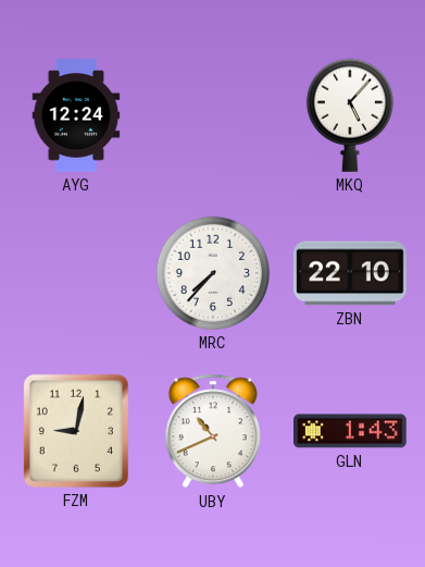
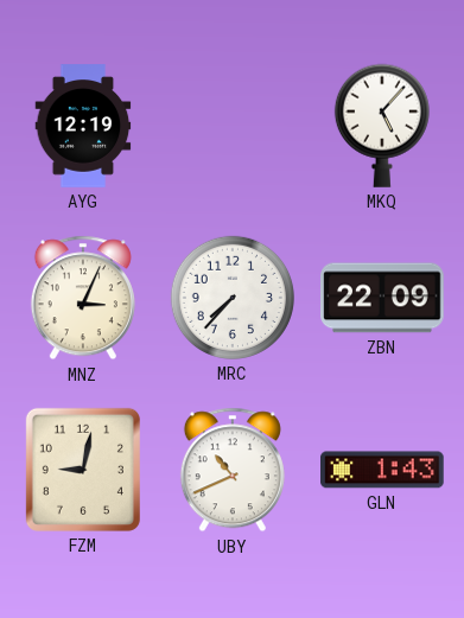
AYG: 12:24 -> 12:19 (83, 126)
MNZ: none -> 3:04 (83, 298)
ZBN: 22:10 -> 22:09 (382, 298)
